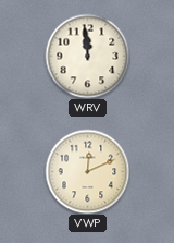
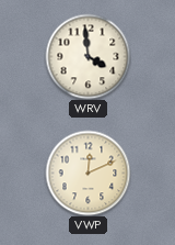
WRV: 11:59 -> 3:59 (87, 56)
